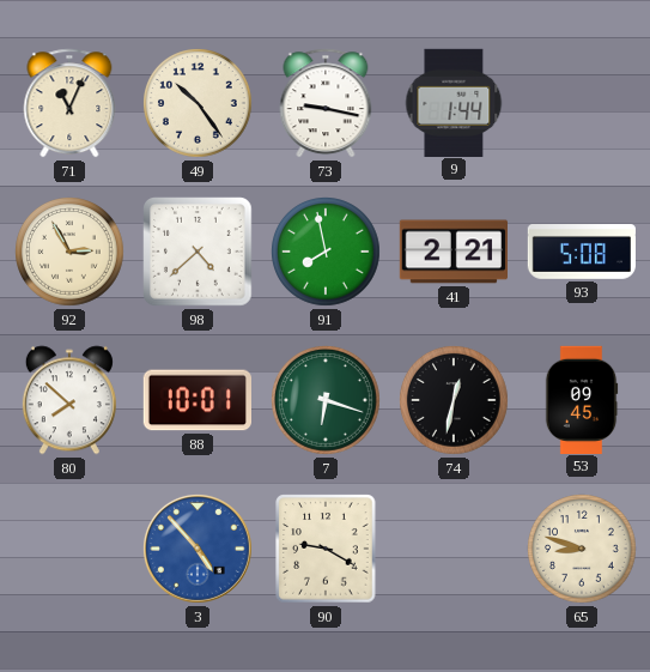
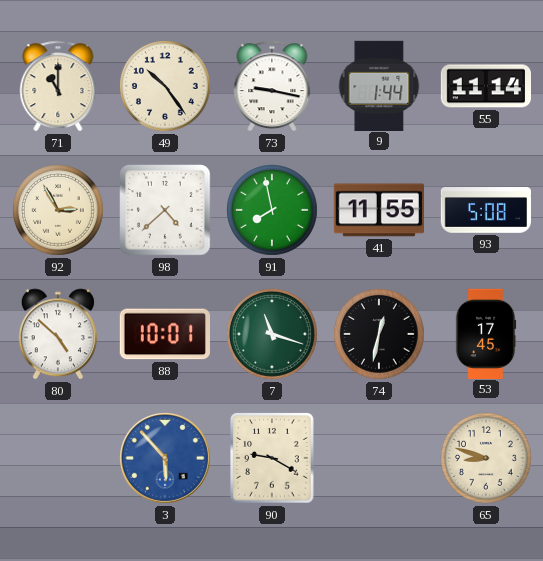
71: 11:04 -> 11:00 (58, 86)
55: none -> 11:14 (485, 86)
41: 2:21 -> 11:55 (378, 210)
80: 7:52 -> 4:52 (58, 334)
7: 6:18 -> 11:18 (273, 335)
53: 09:45 -> 17:45 (486, 333)
3: 4:53 -> 5:53 (165, 458)
